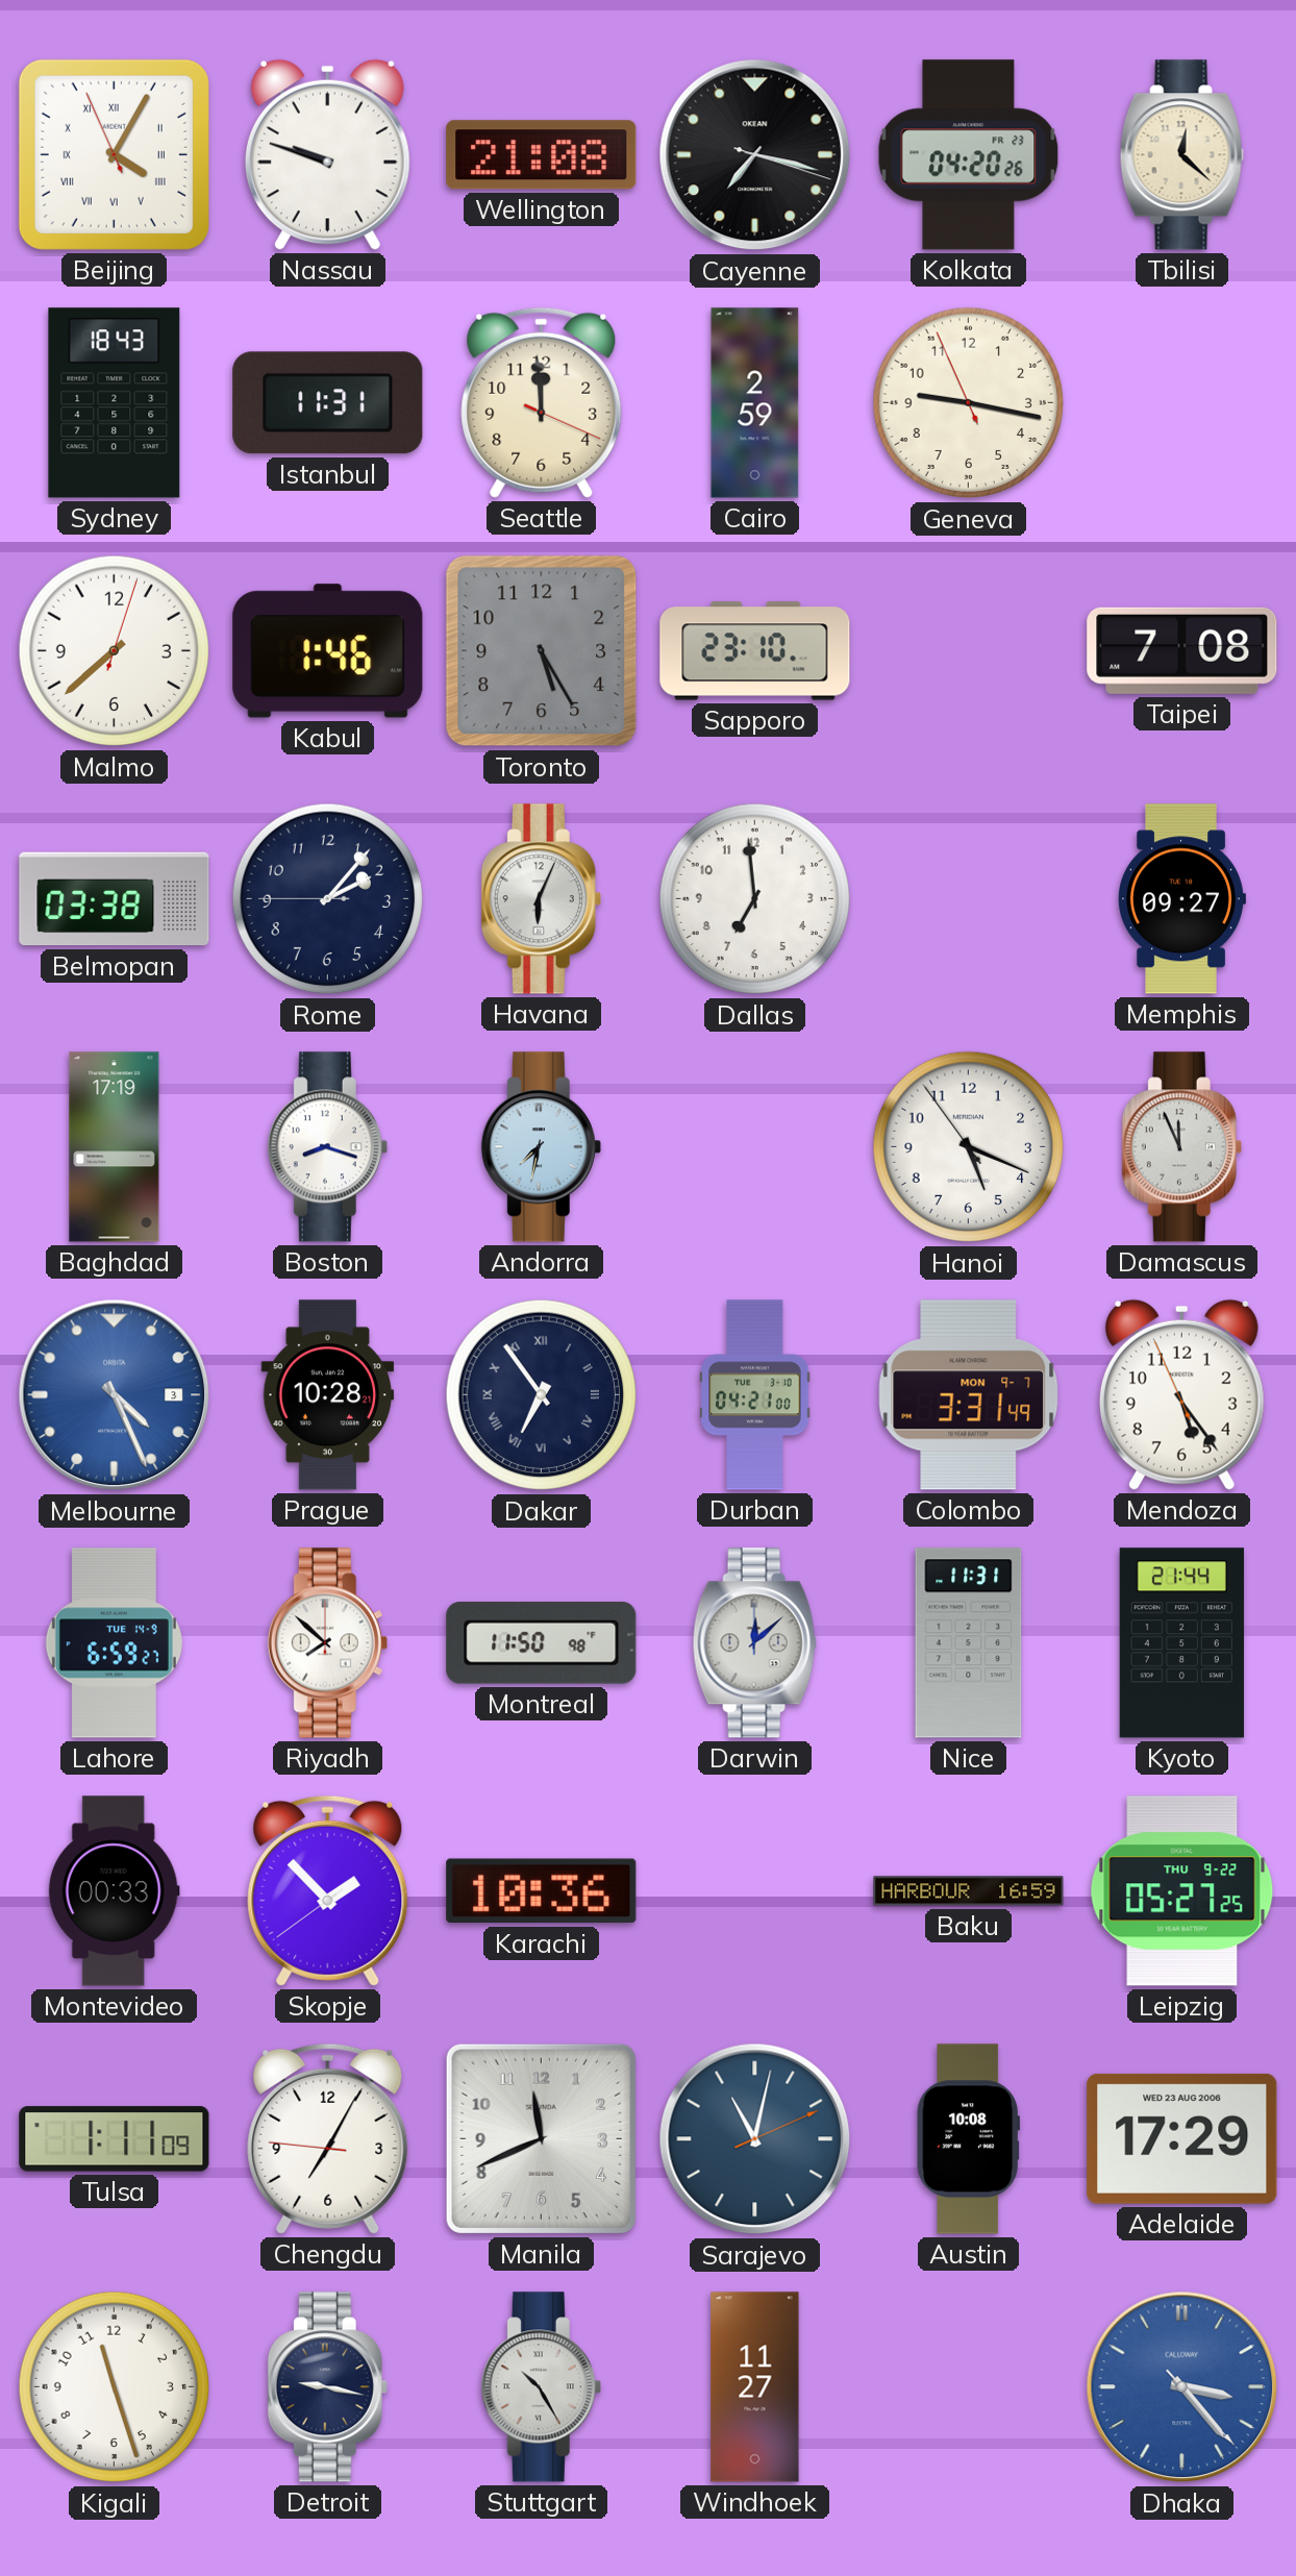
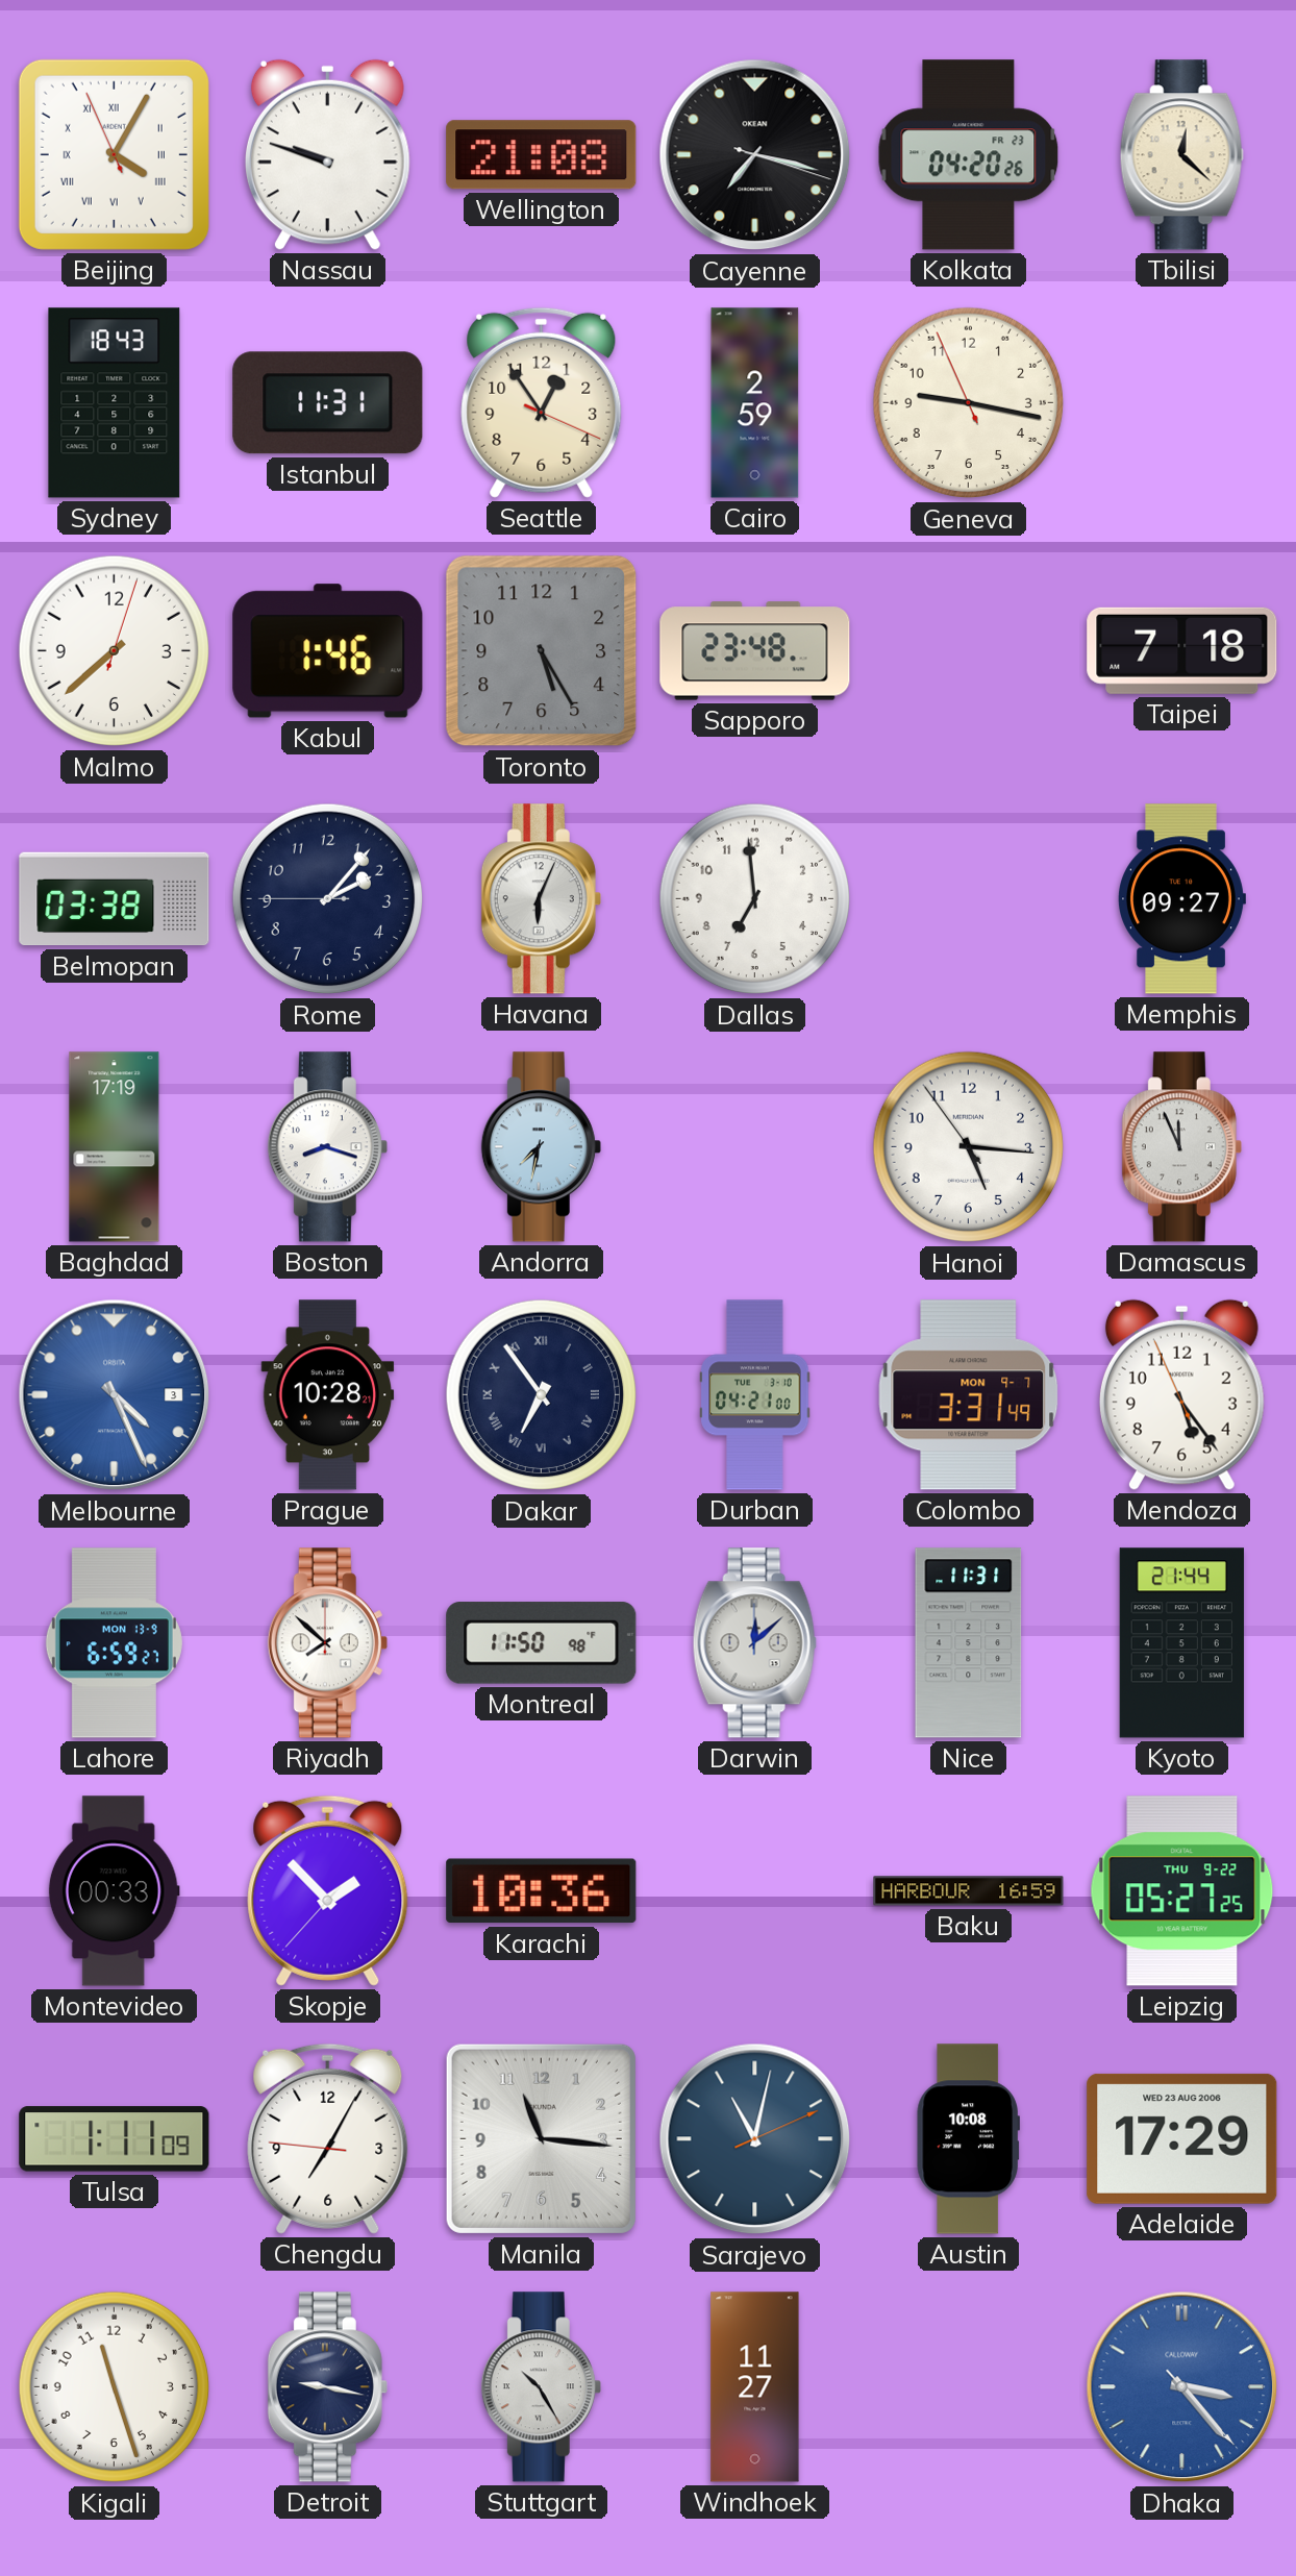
Seattle: 11:59 -> 12:54 (542, 402)
Sapporo: 23:10 -> 23:48 (755, 651)
Taipei: 7:08 -> 7:18 (1182, 650)
Hanoi: 5:18 -> 5:15 (969, 1147)
Lahore date: TUE 14-9 -> MON 13-9 (114, 1643)
Skopje: 1:52:39 -> 1:52:37 (328, 1890)
Manila: 11:41 -> 11:16 (541, 2138)
